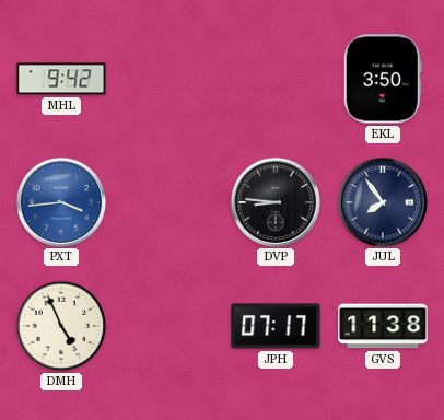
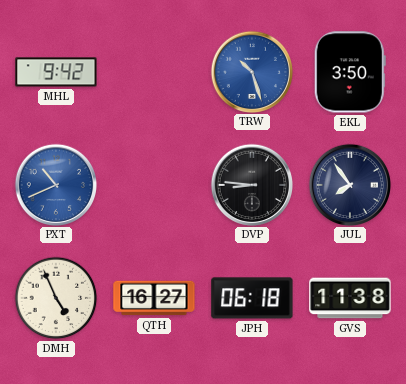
TRW: none -> 10:27 (251, 71)
PXT: 3:44 -> 10:41 (55, 184)
QTH: none -> 16:27 (154, 298)
JPH: 07:17 -> 06:18 (252, 298)
